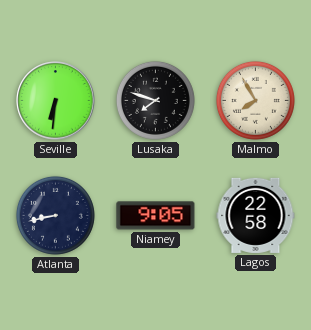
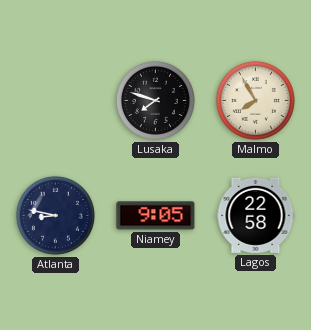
Seville: 6:31 -> none (56, 101)
Atlanta: 8:43 -> 8:47 (55, 215)
